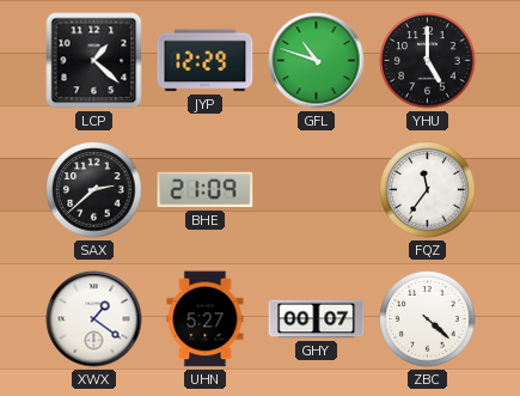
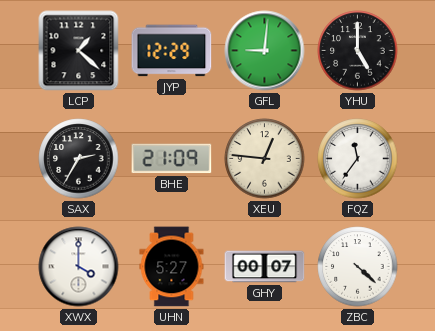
GFL: 10:48 -> 9:01 (265, 51)
SAX: 2:38 -> 2:35 (79, 159)
XEU: none -> 12:46 (265, 159)
XWX: 1:21 -> 4:00 (79, 267)
